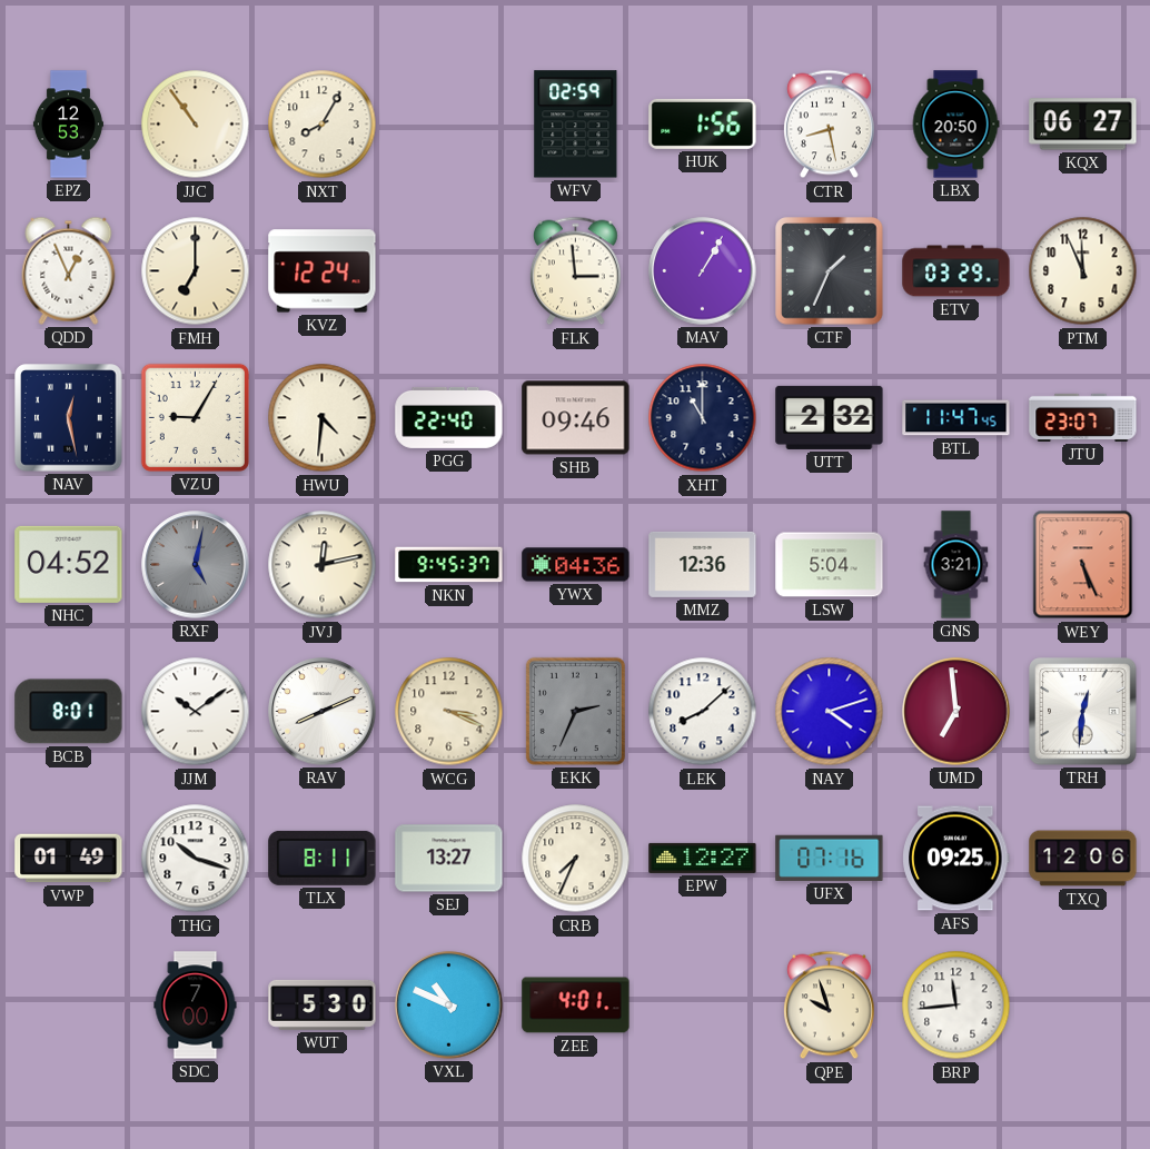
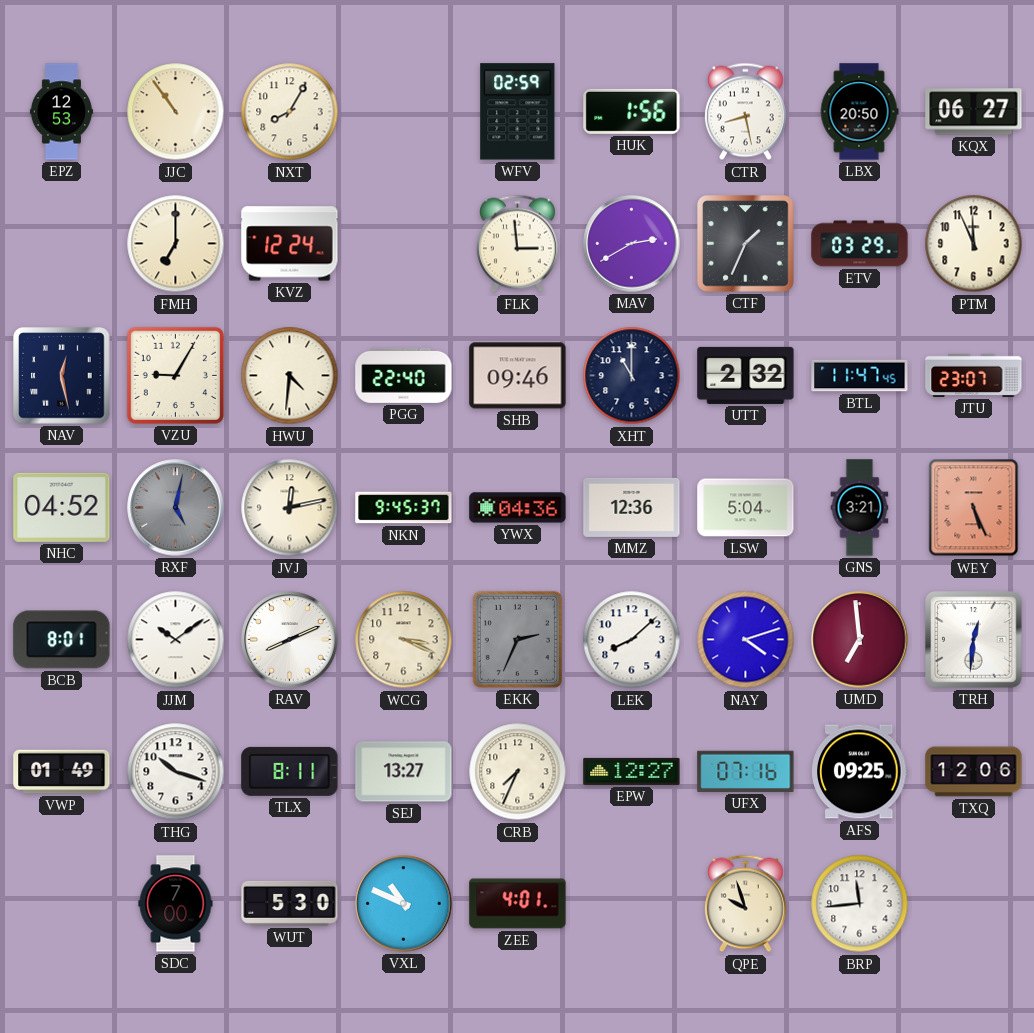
QDD: 12:56 -> none (69, 270)
MAV: 1:05 -> 2:40 (632, 244)
